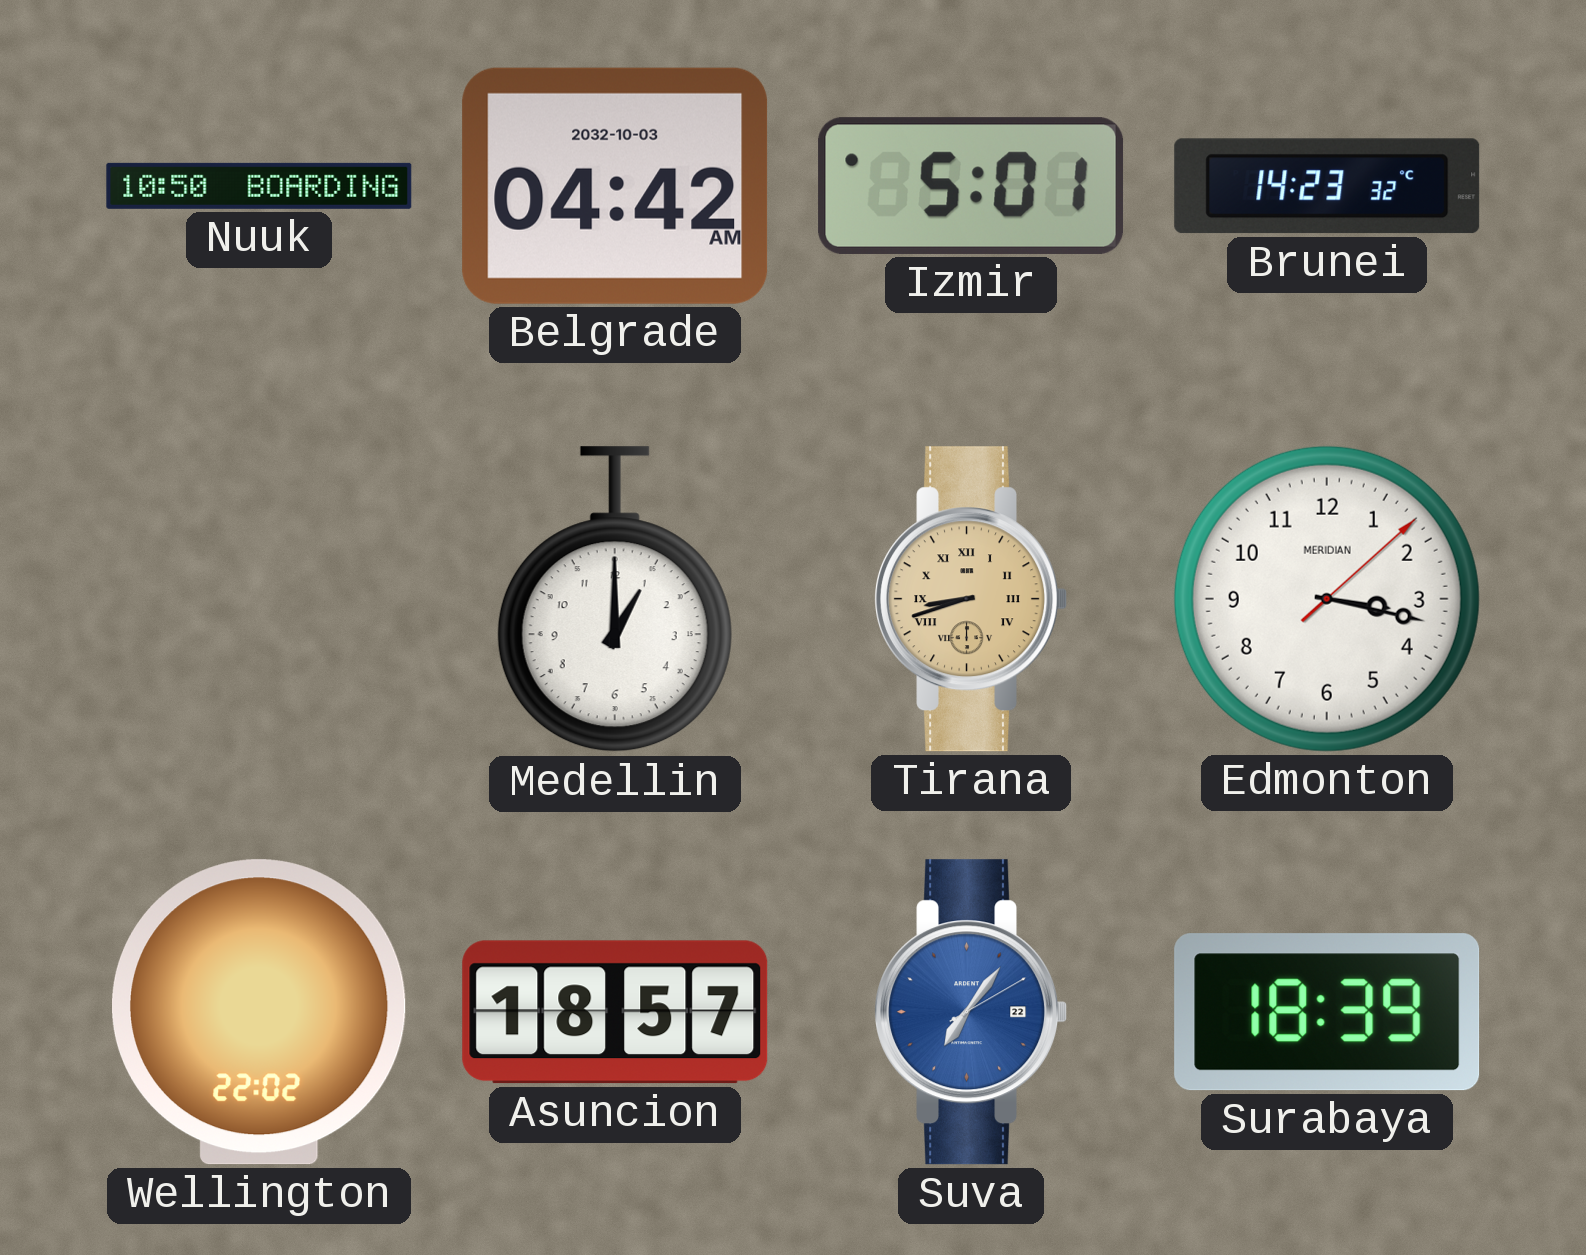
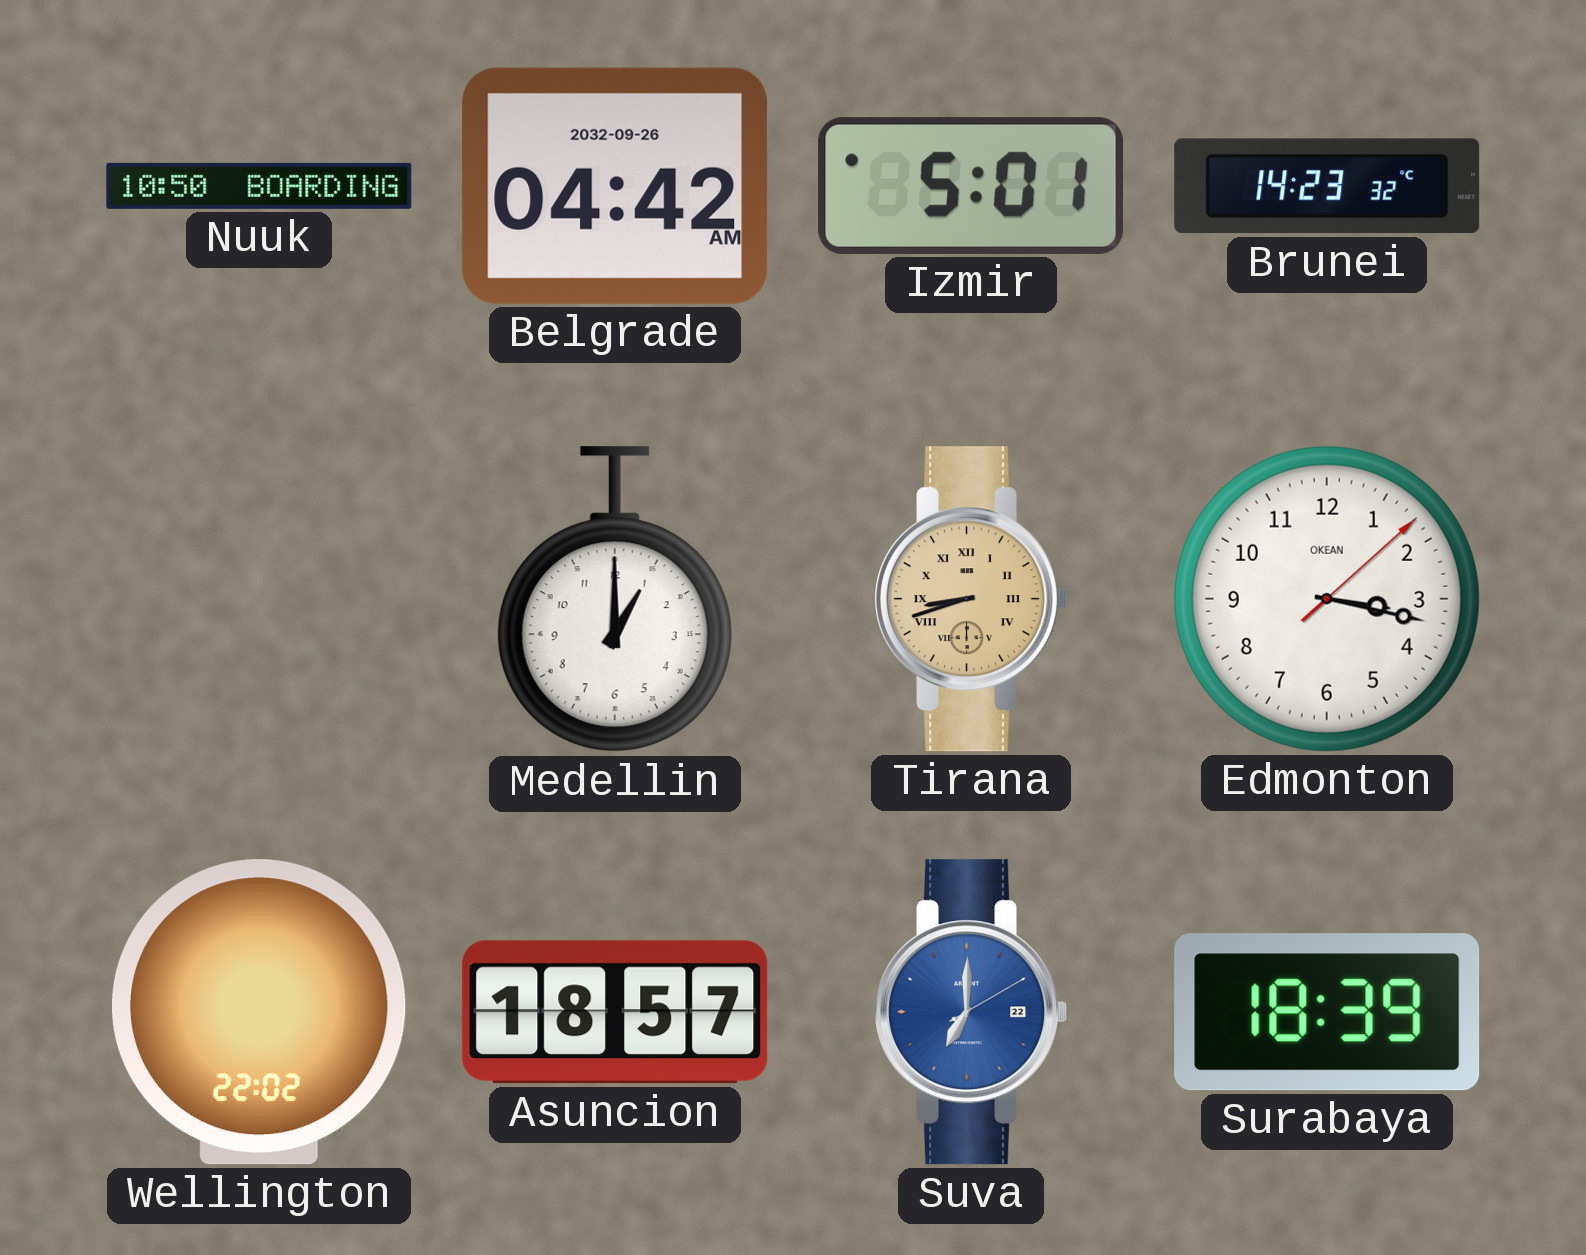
Belgrade date: 2032-10-03 -> 2032-09-26 (615, 186)
Edmonton brand: MERIDIAN -> OKEAN (1327, 599)
Suva: 7:06 -> 7:00 (971, 1012)
